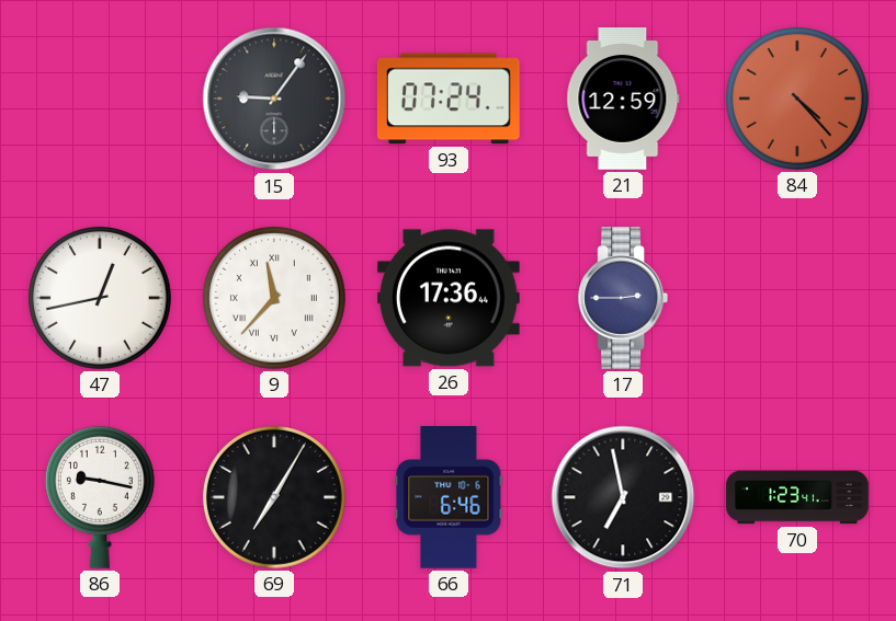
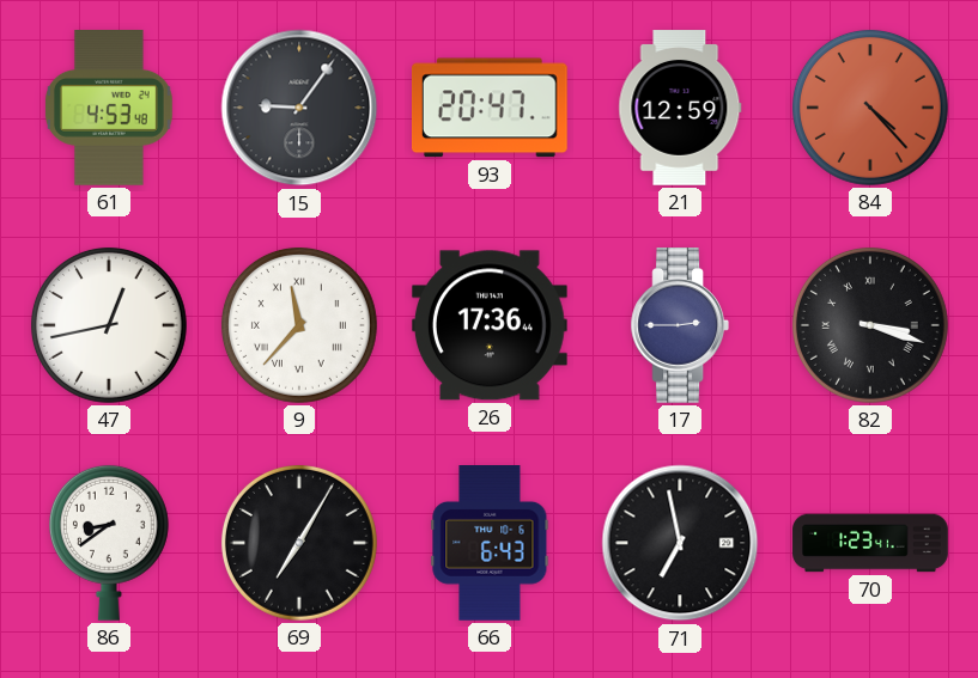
61: none -> 4:53 (109, 109)
93: 07:24 -> 20:47 (490, 108)
82: none -> 3:18 (870, 325)
86: 9:17 -> 8:39 (109, 543)
66: 6:46 -> 6:43 (490, 544)
